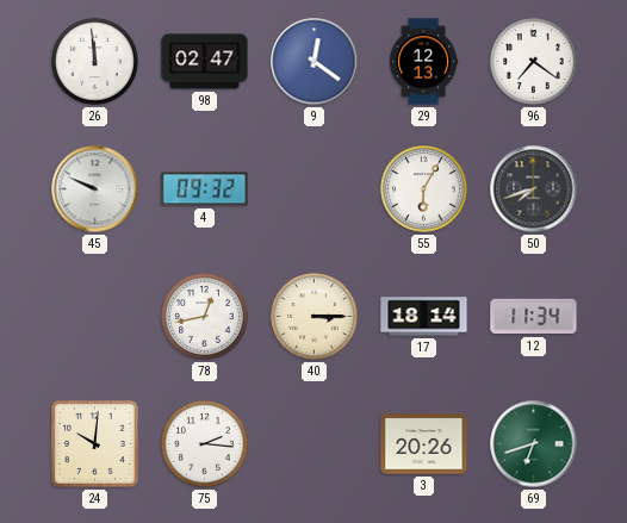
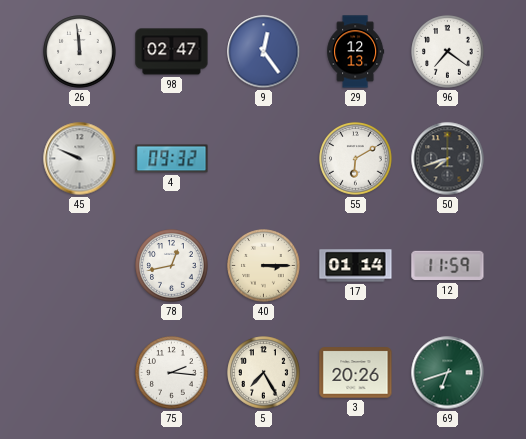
9: 12:21 -> 12:24 (264, 52)
55: 6:05 -> 6:10 (356, 159)
17: 18:14 -> 01:14 (356, 266)
12: 11:34 -> 11:59 (448, 266)
24: 10:01 -> none (94, 443)
5: none -> 7:25 (264, 373)
